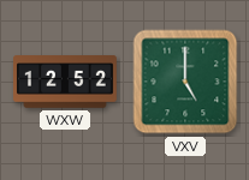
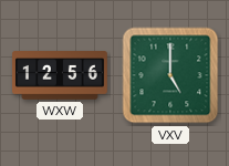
WXW: 12:52 -> 12:56 (61, 75)
